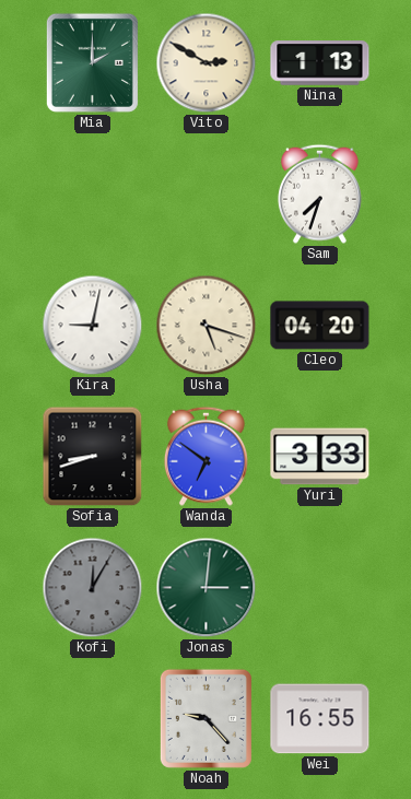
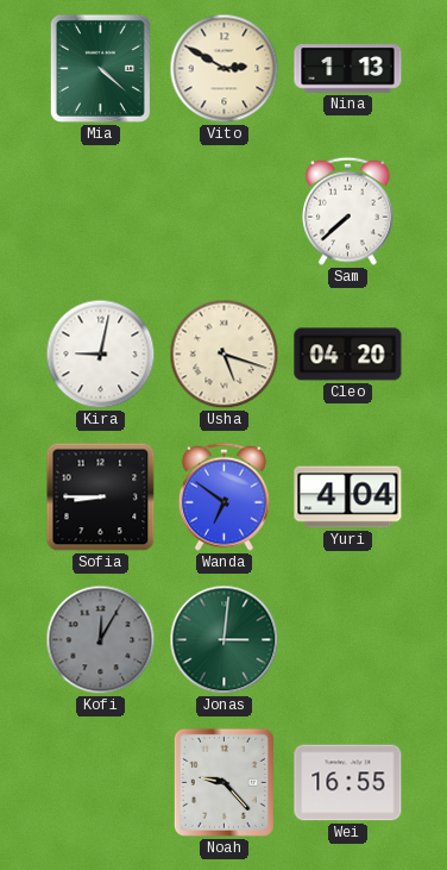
Mia: 2:00 -> 4:22 (100, 68)
Sam: 7:33 -> 7:38 (347, 211)
Sofia: 8:42 -> 8:45 (101, 497)
Yuri: 3:33 -> 4:04 (348, 497)
